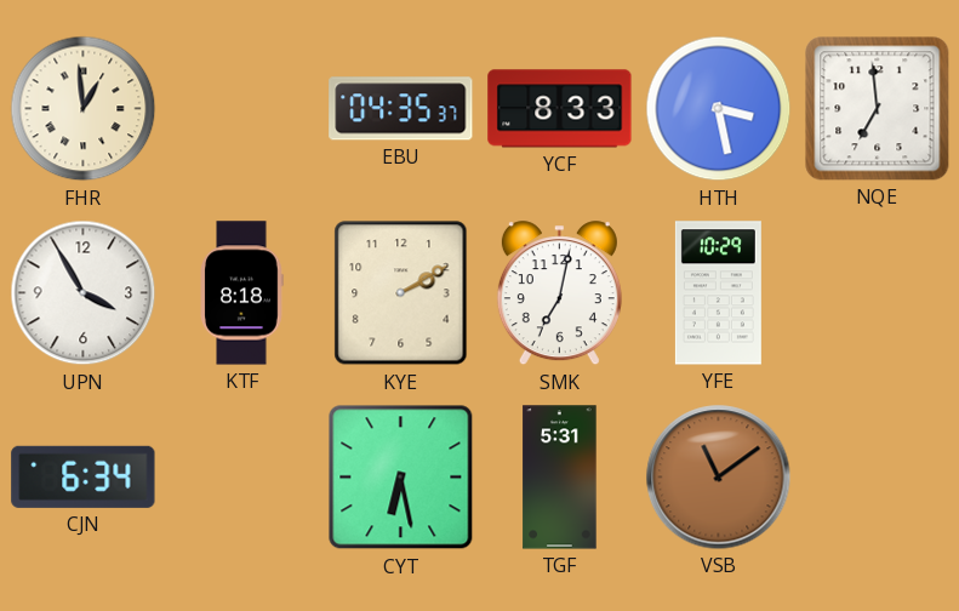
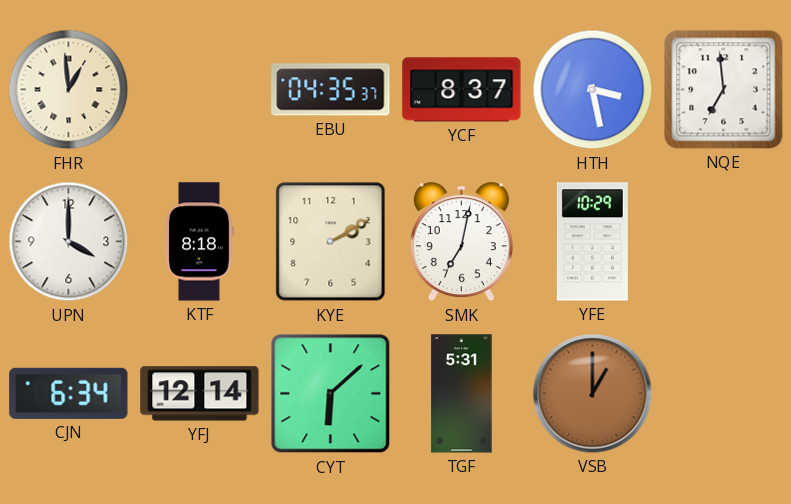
YCF: 8:33 -> 8:37 (462, 90)
UPN: 3:55 -> 4:00 (69, 242)
YFJ: none -> 12:14 (200, 394)
CYT: 6:28 -> 6:08 (331, 394)
VSB: 11:09 -> 1:00 (593, 394)
